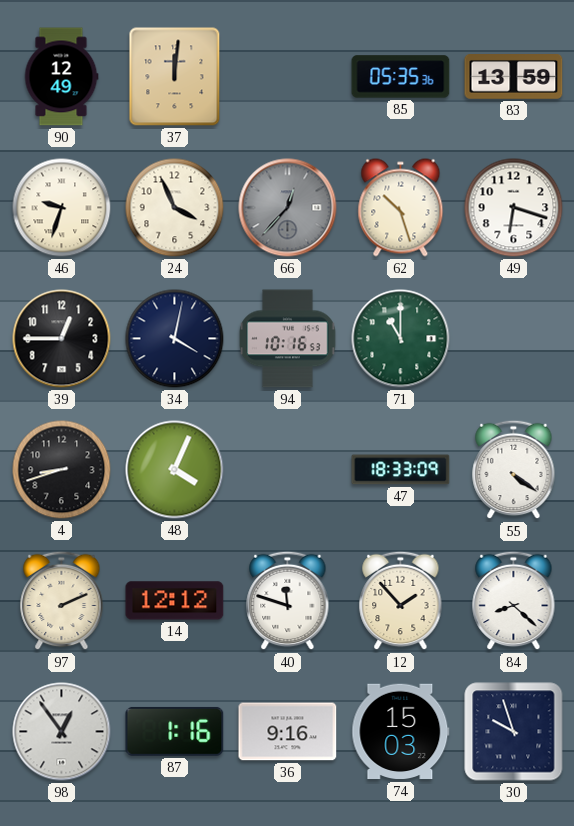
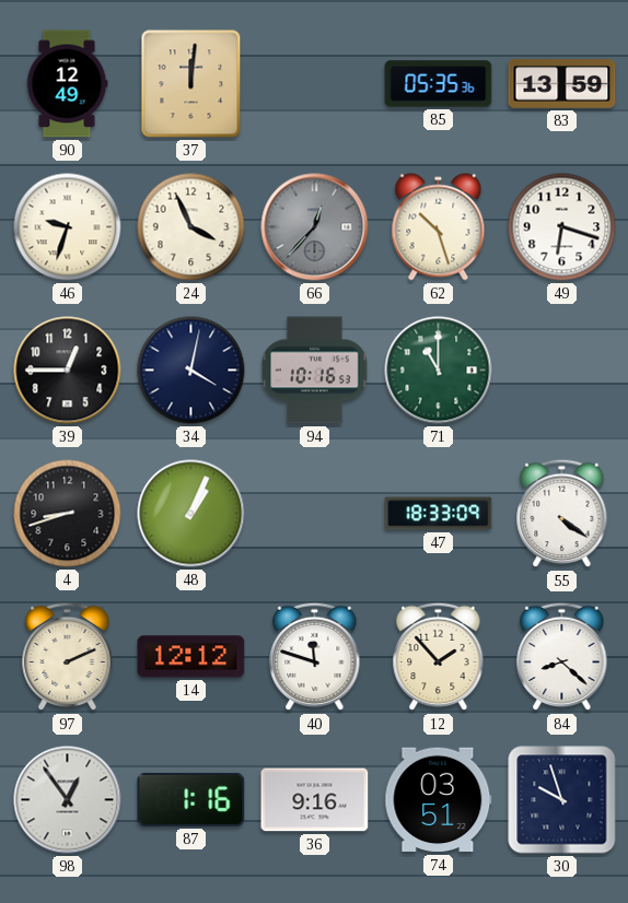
48: 4:04 -> 1:04 (191, 514)
74: 15:03 -> 03:51 (439, 800)
